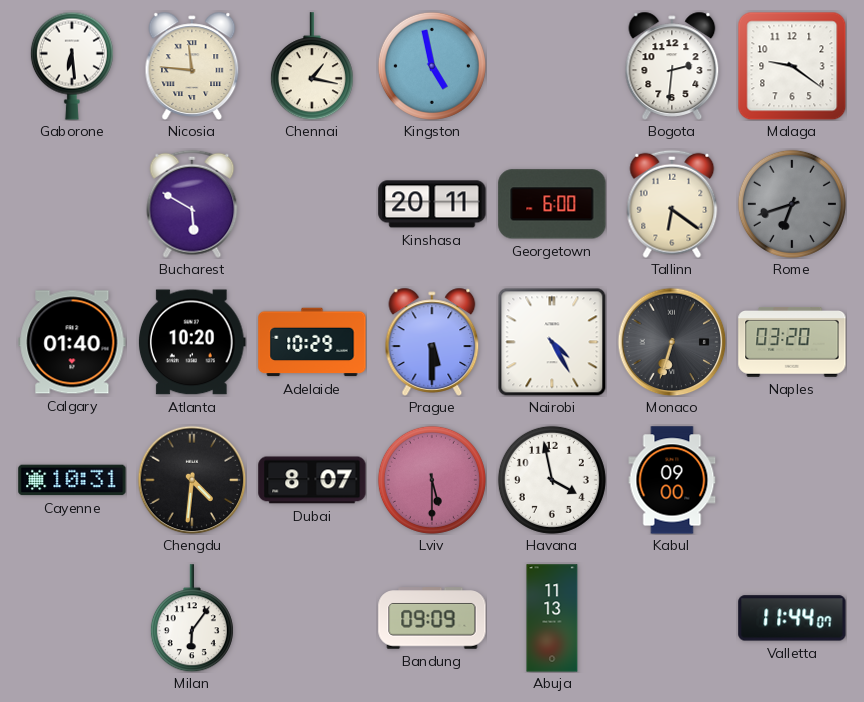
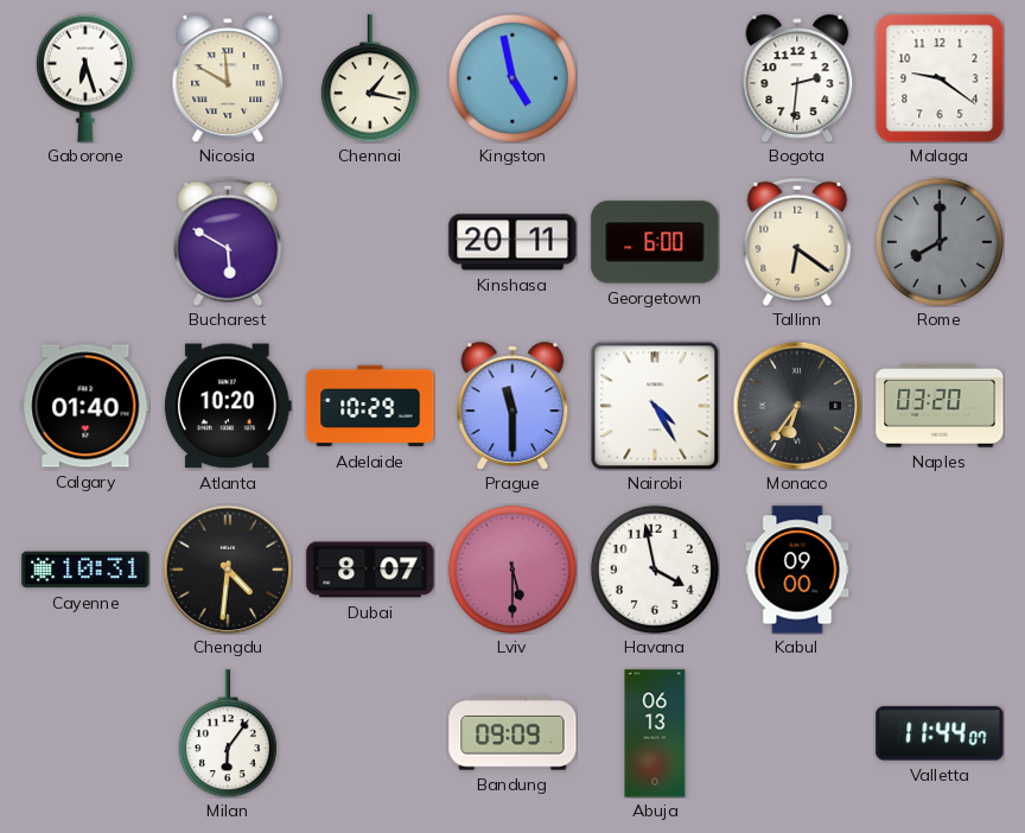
Gaborone: 6:29 -> 6:27 (85, 78)
Nicosia: 11:46 -> 11:50 (228, 78)
Rome: 6:42 -> 8:00 (940, 242)
Prague: 5:30 -> 11:30 (512, 406)
Monaco: 6:33 -> 6:36 (797, 406)
Abuja: 11:13 -> 06:13 (655, 733)
